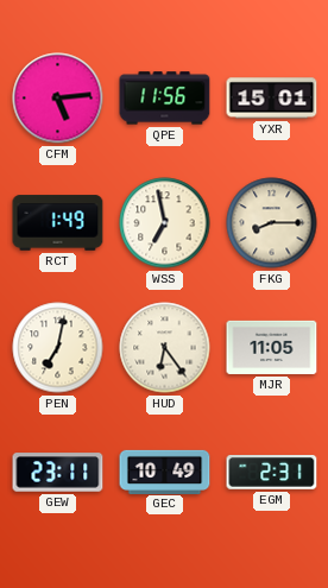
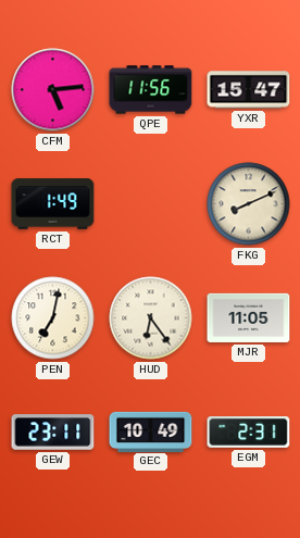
YXR: 15:01 -> 15:47 (249, 90)
WSS: 6:58 -> none (165, 223)
FKG: 8:15 -> 8:11 (249, 204)
